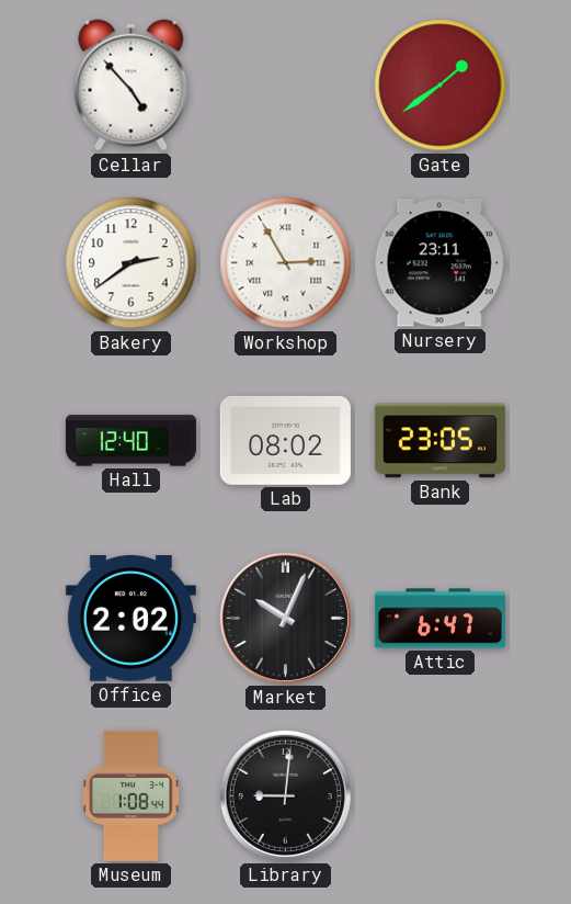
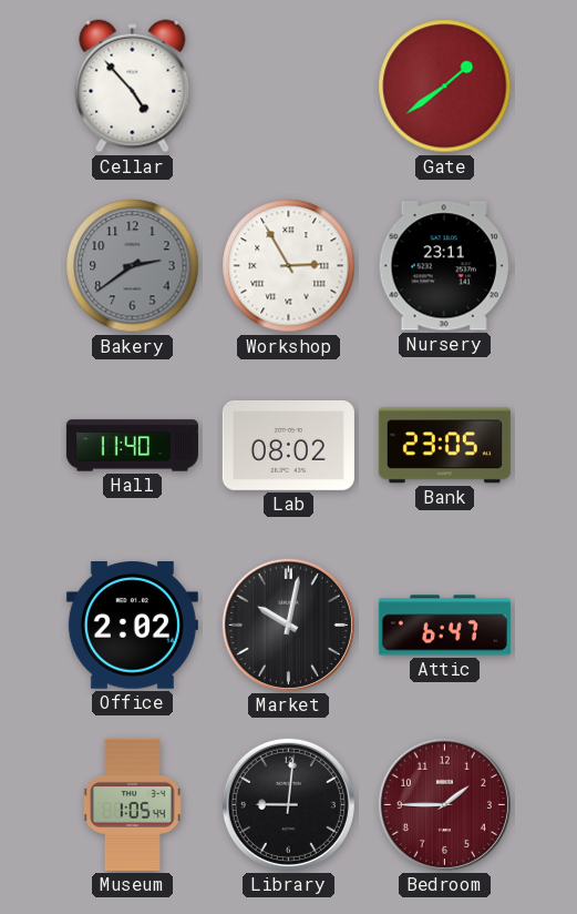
Bakery dial: white -> grey (133, 266)
Hall: 12:40 -> 11:40 (132, 446)
Market: 10:04 -> 10:02 (288, 624)
Museum: 1:08 -> 1:05 (133, 804)
Bedroom: none -> 1:45 (444, 804)
